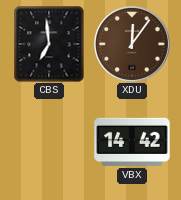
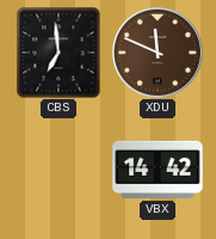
XDU: 12:06 -> 11:49 (158, 53)
